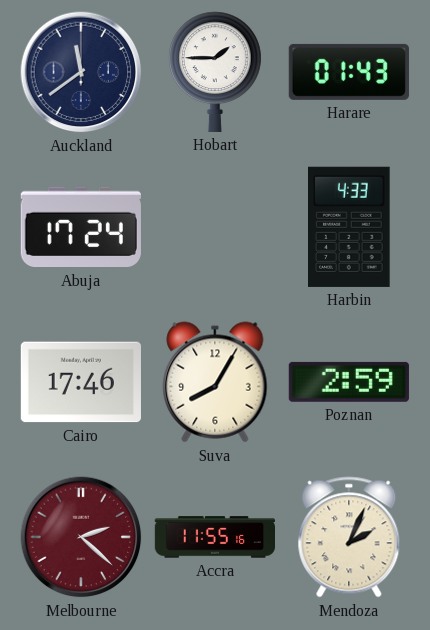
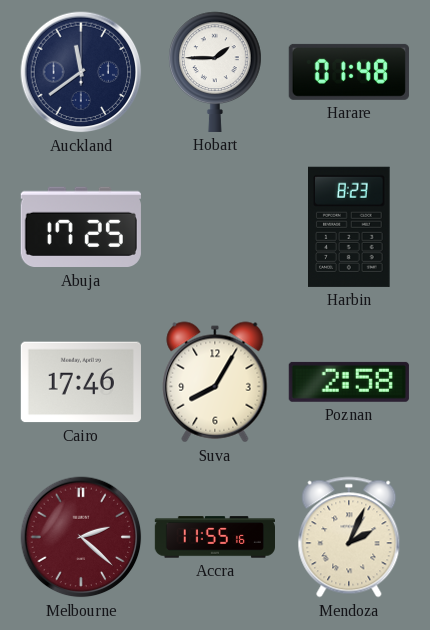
Harare: 01:43 -> 01:48 (349, 72)
Abuja: 17:24 -> 17:25 (81, 227)
Harbin: 4:33 -> 8:23 (350, 227)
Poznan: 2:59 -> 2:58 (349, 382)
